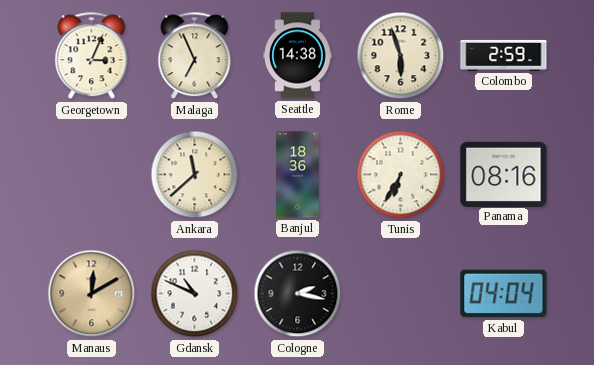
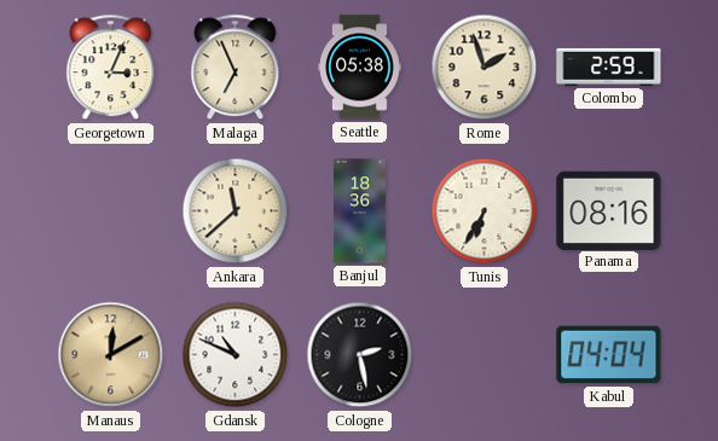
Seattle: 14:38 -> 05:38 (360, 68)
Rome: 5:57 -> 1:57 (485, 68)
Cologne: 2:17 -> 2:28 (360, 355)
